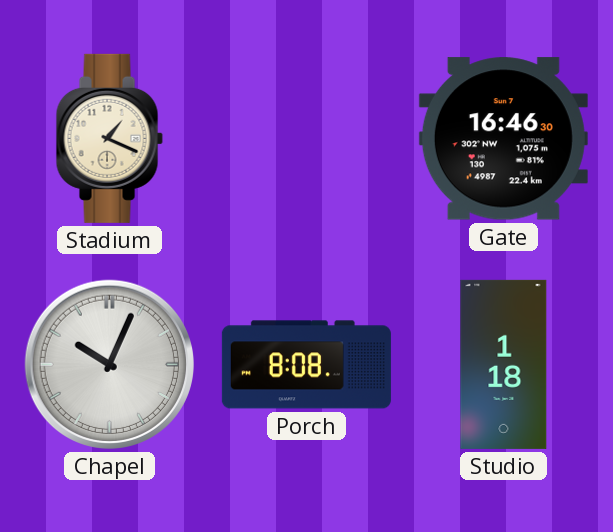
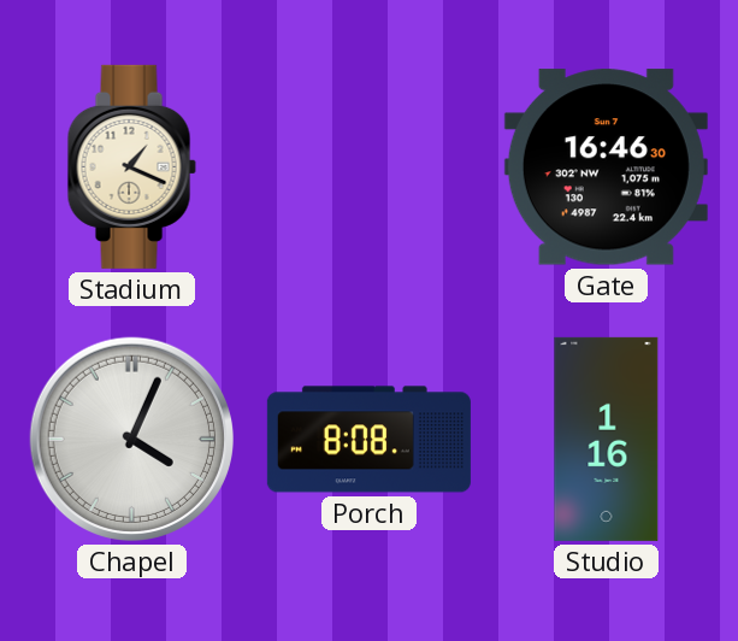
Chapel: 10:04 -> 4:04 (131, 439)
Studio: 1:18 -> 1:16 (607, 439)
